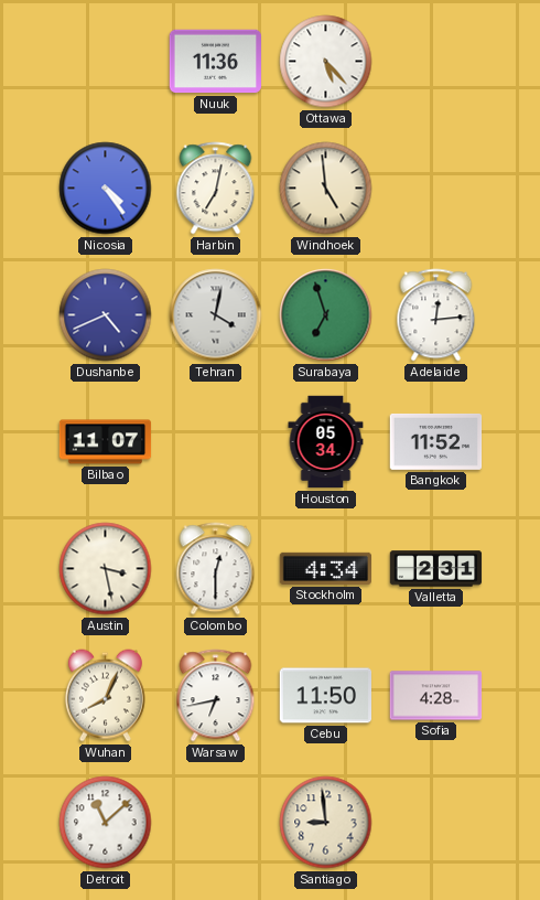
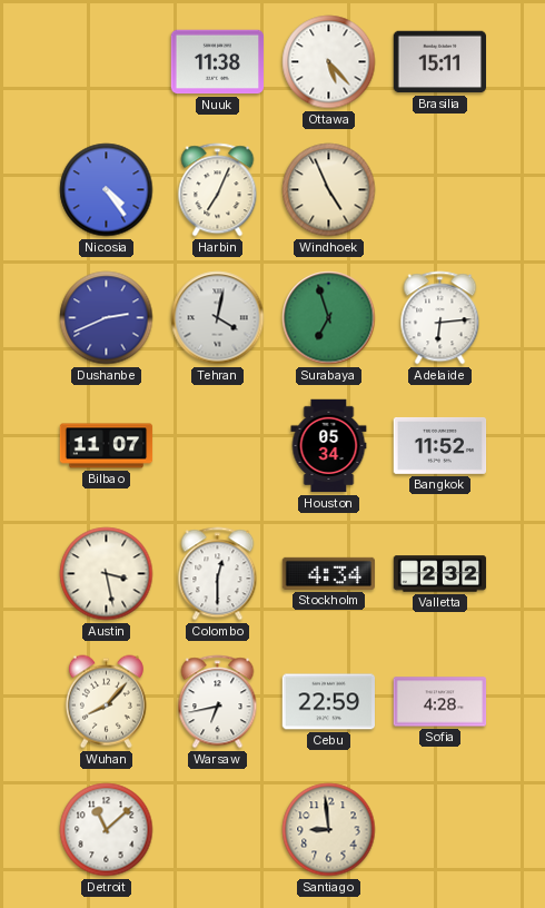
Nuuk: 11:36 -> 11:38 (218, 62)
Brasilia: none -> 15:11 (439, 62)
Harbin: 7:02 -> 7:04 (218, 190)
Windhoek: 4:59 -> 4:56 (329, 190)
Dushanbe: 4:41 -> 2:41 (107, 318)
Adelaide: 12:14 -> 6:14 (440, 318)
Valletta: 2:31 -> 2:32 (440, 574)
Wuhan: 8:04 -> 8:07 (106, 702)
Cebu: 11:50 -> 22:59 (329, 702)
